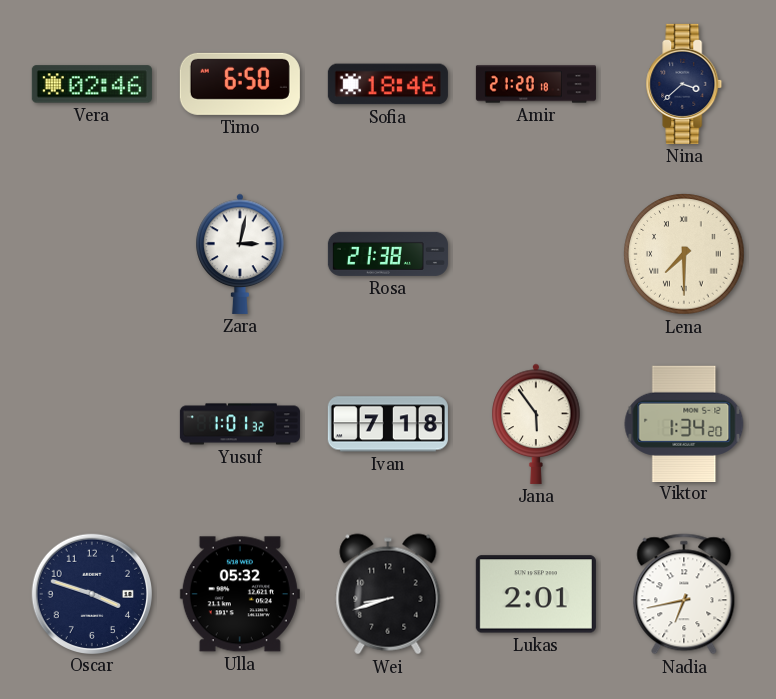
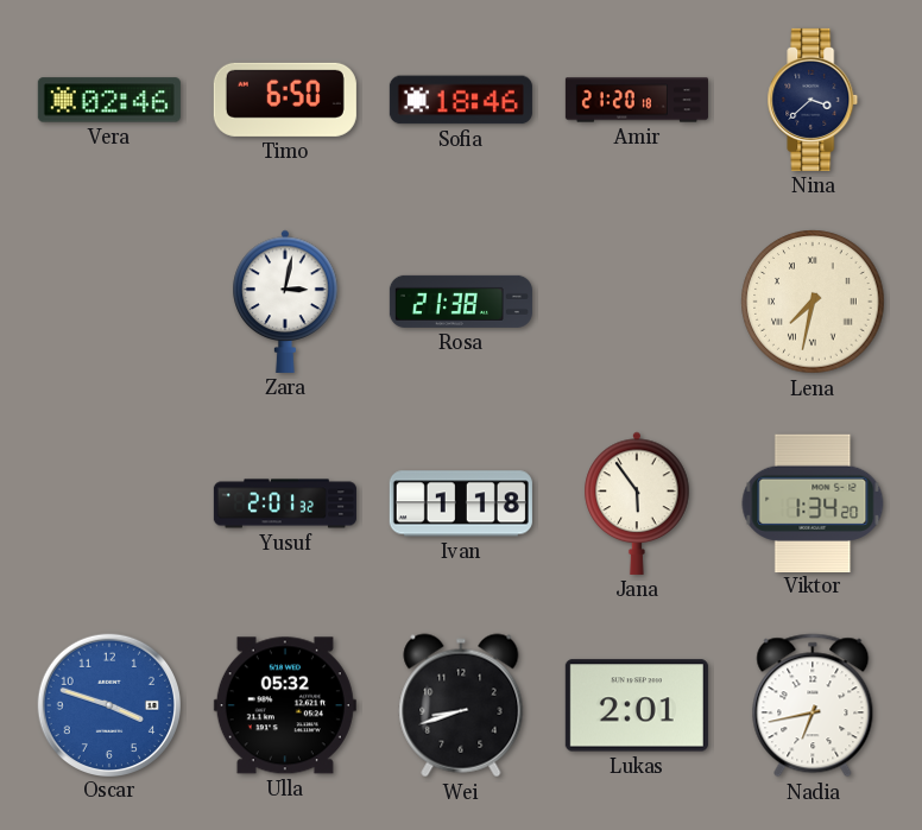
Lena: 7:30 -> 7:32 (813, 302)
Yusuf: 1:01 -> 2:01 (285, 503)
Ivan: 7:18 -> 1:18 (461, 503)
Oscar dial: navy -> blue (108, 704)
